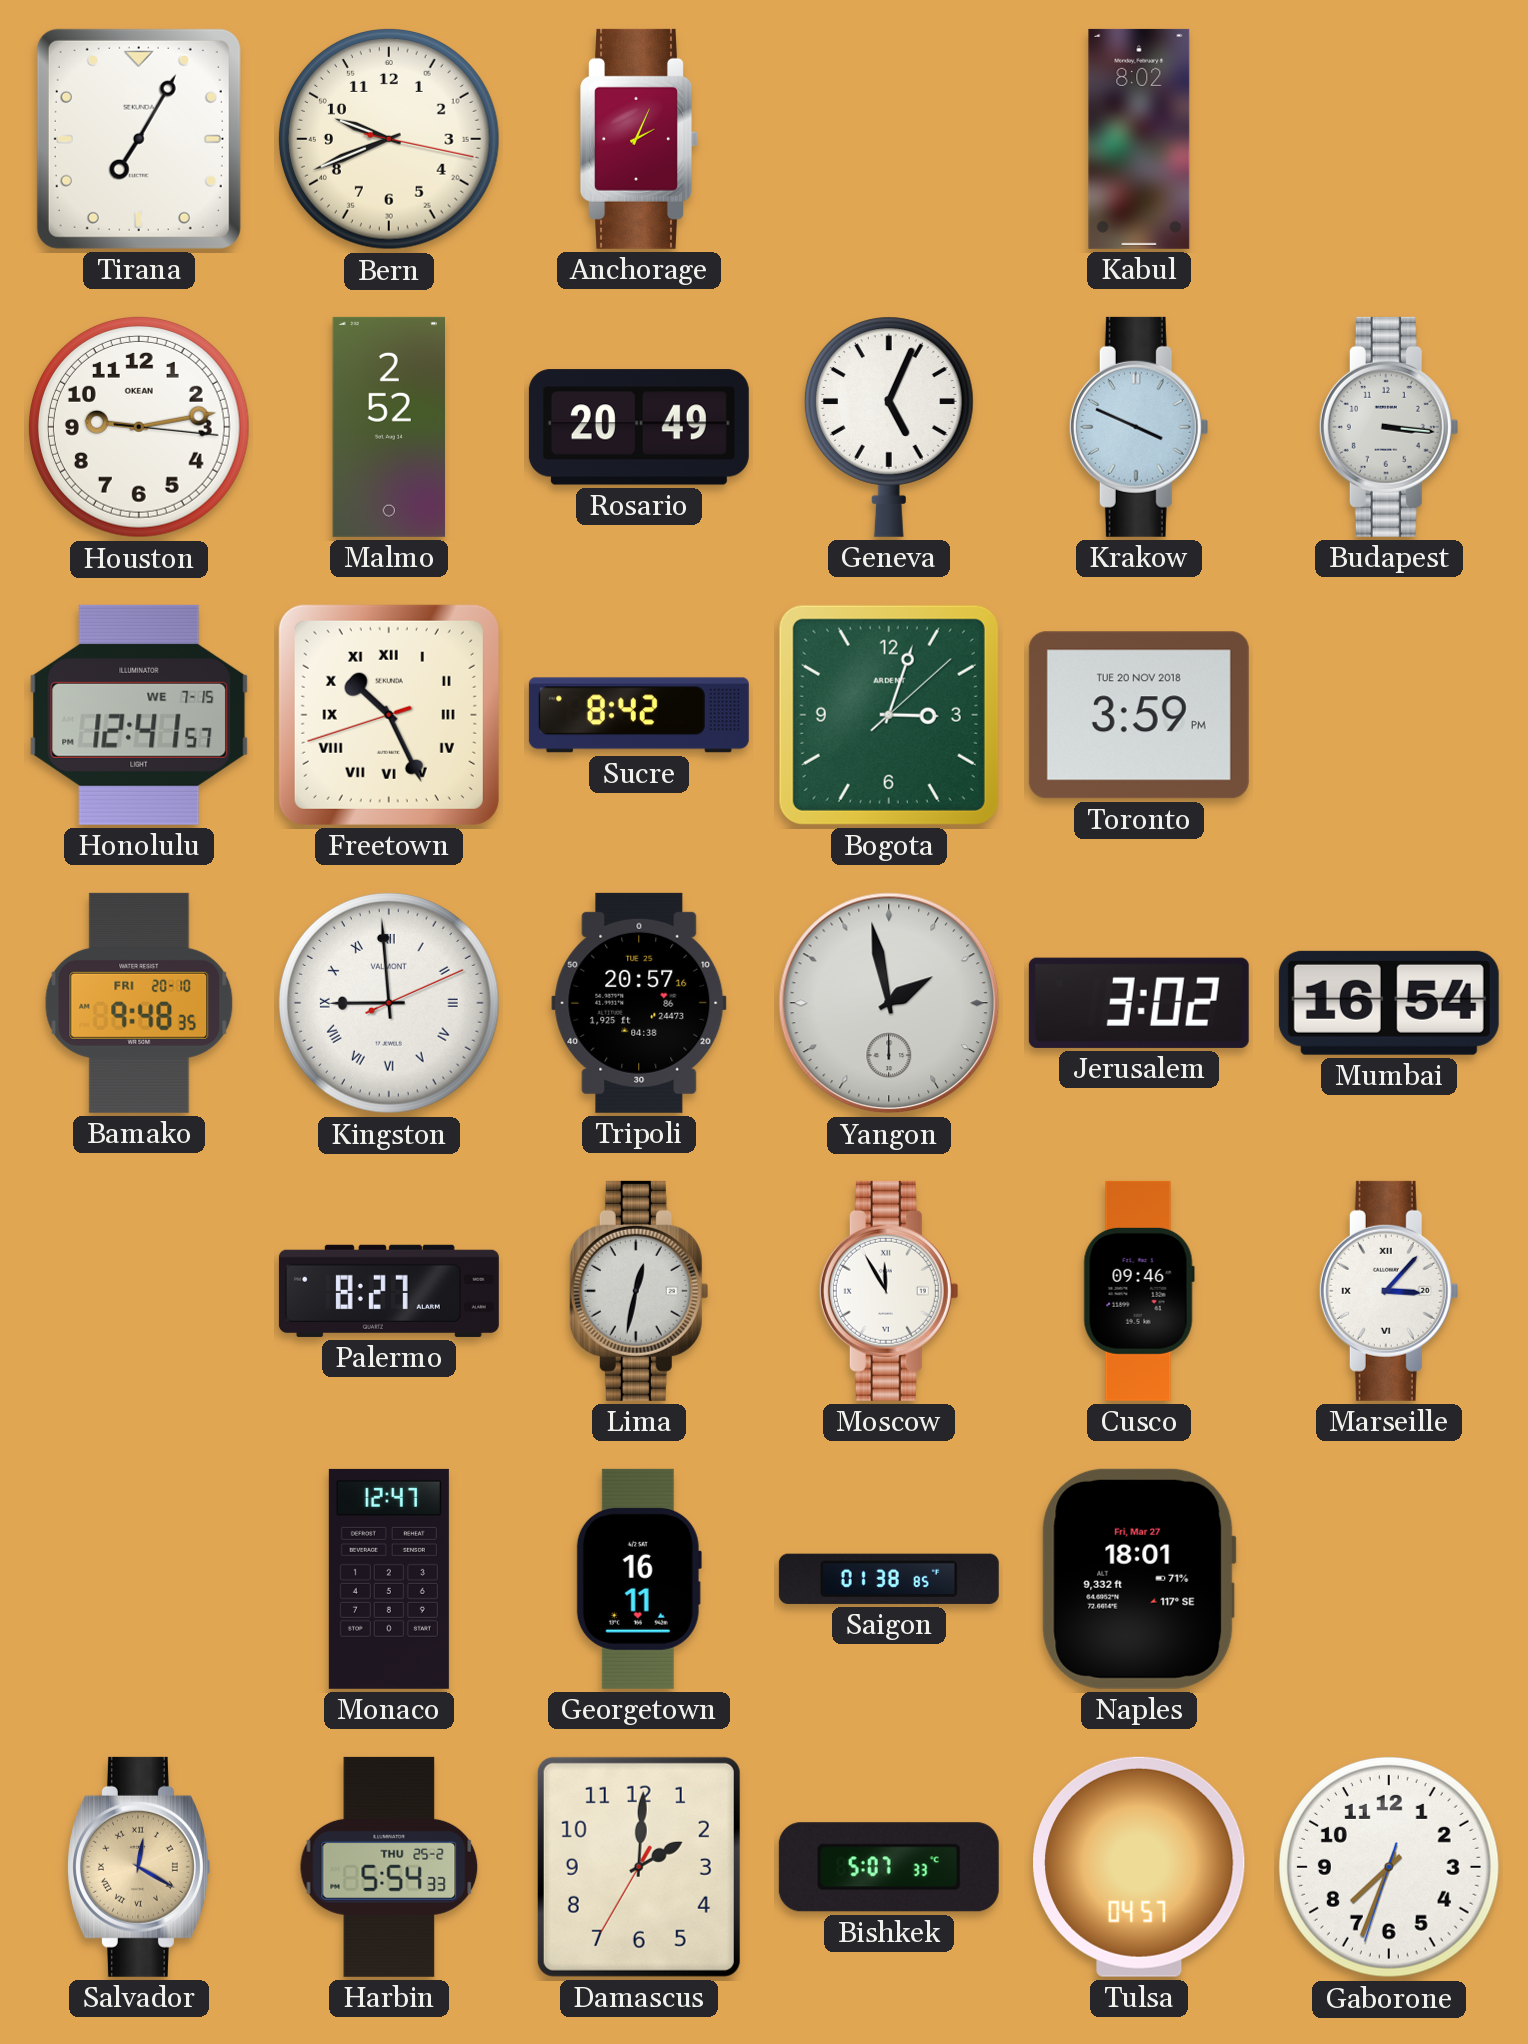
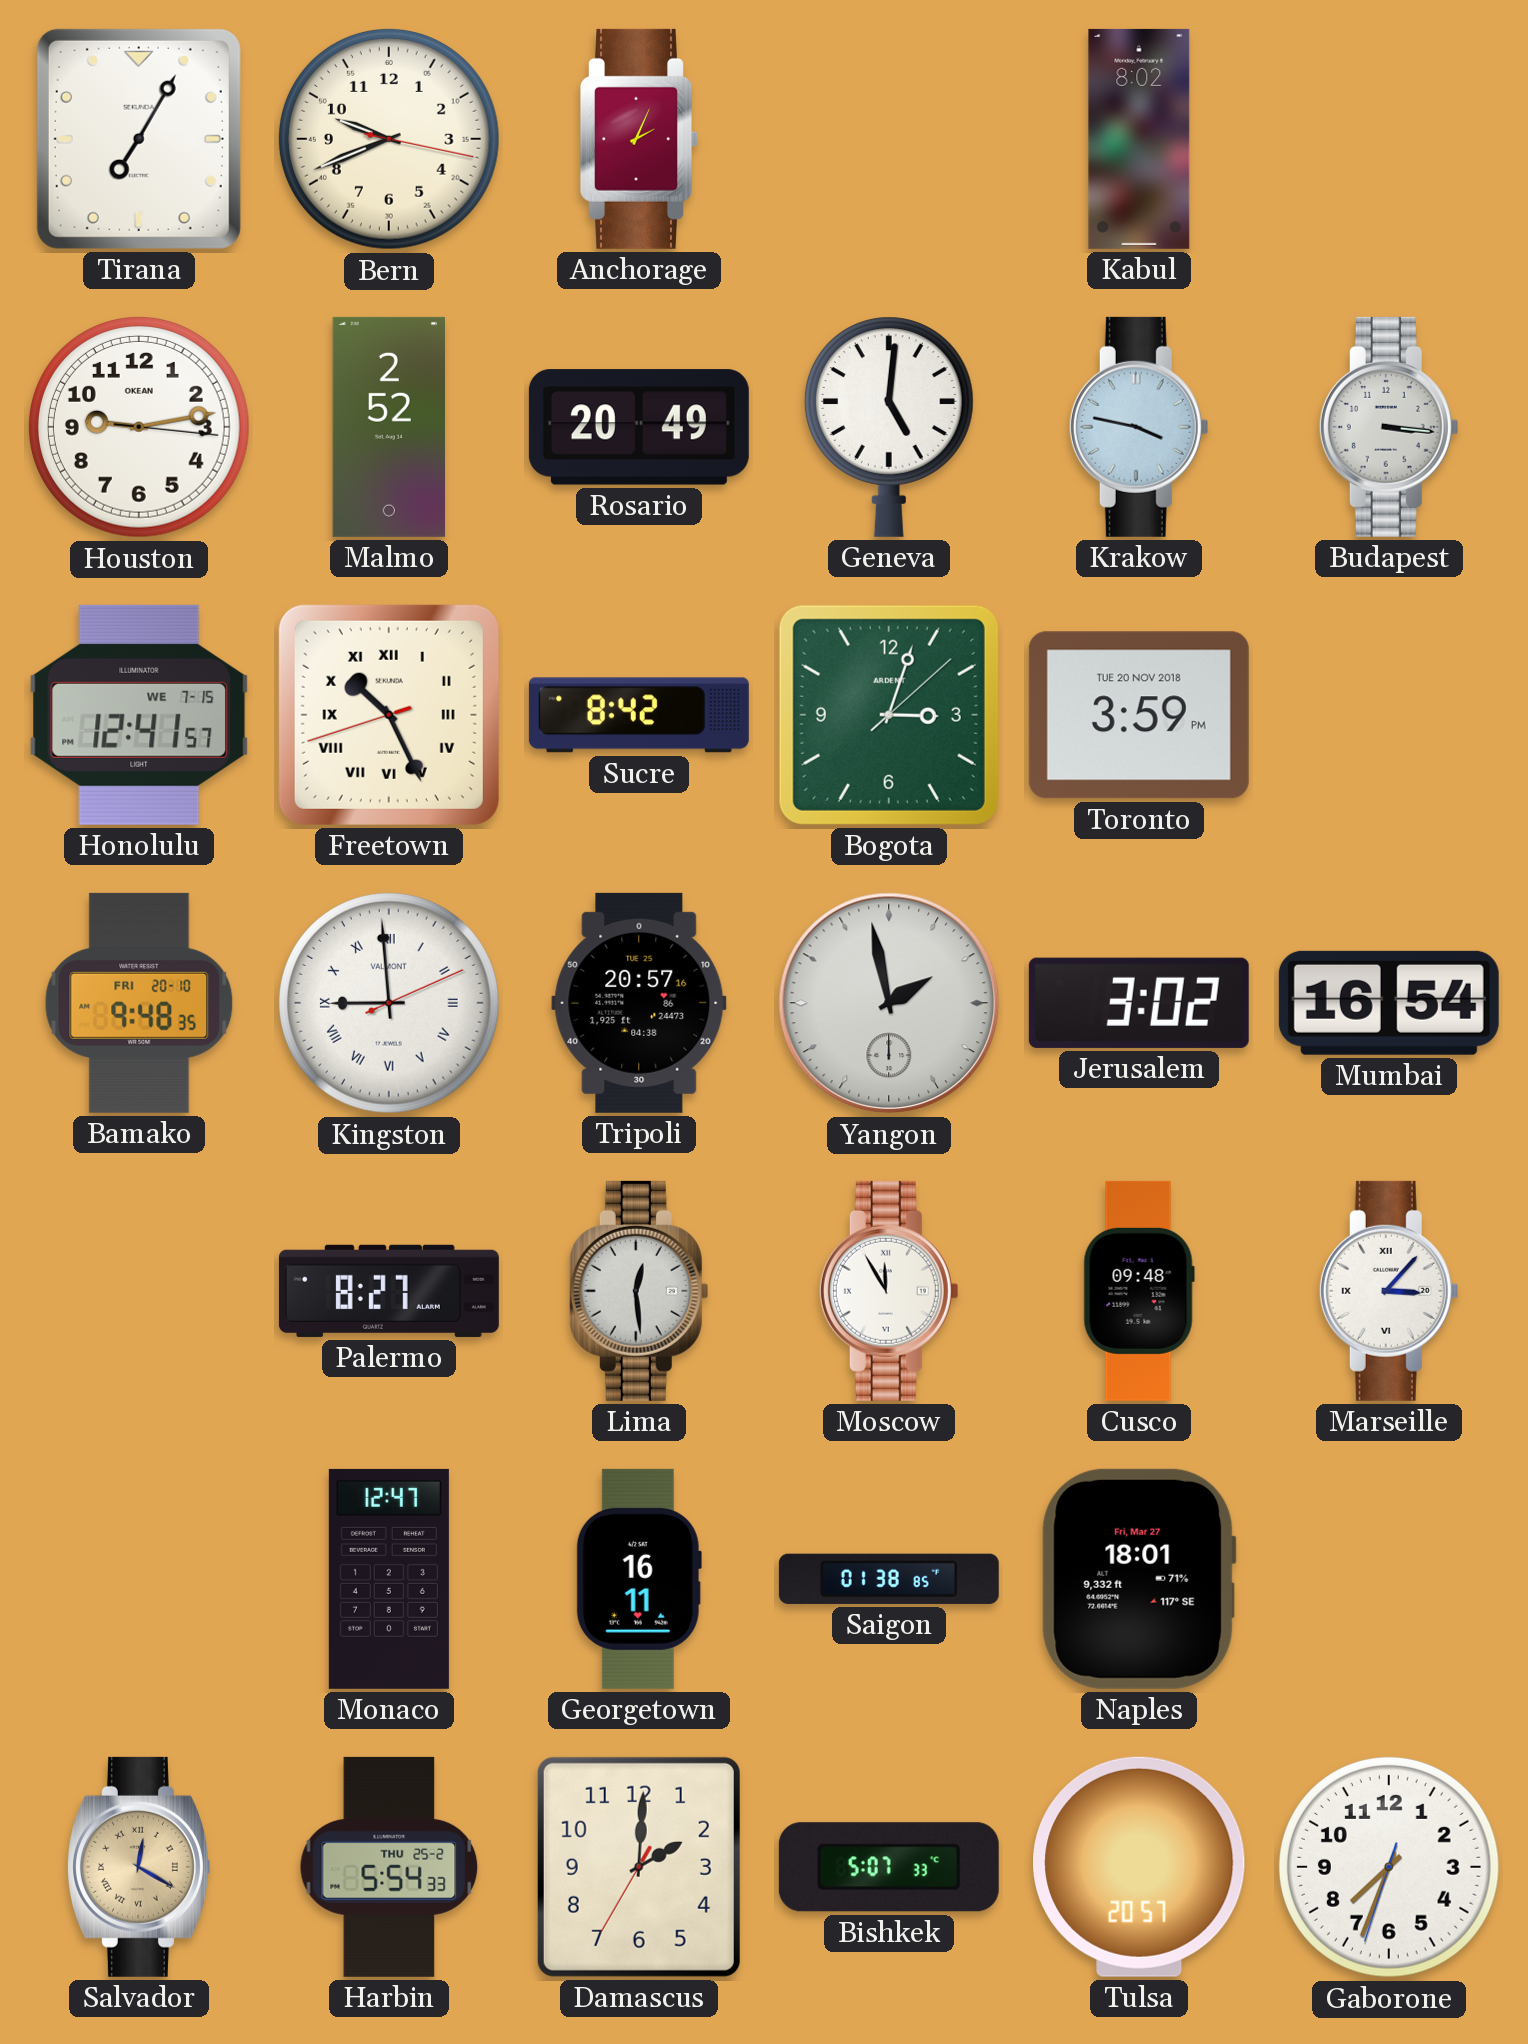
Geneva: 5:04 -> 5:01 (889, 427)
Krakow: 3:49 -> 3:47 (1139, 427)
Lima: 12:32 -> 12:29 (639, 1291)
Cusco: 09:46 -> 09:48 (1139, 1291)
Tulsa: 04:57 -> 20:57 (1140, 1867)
